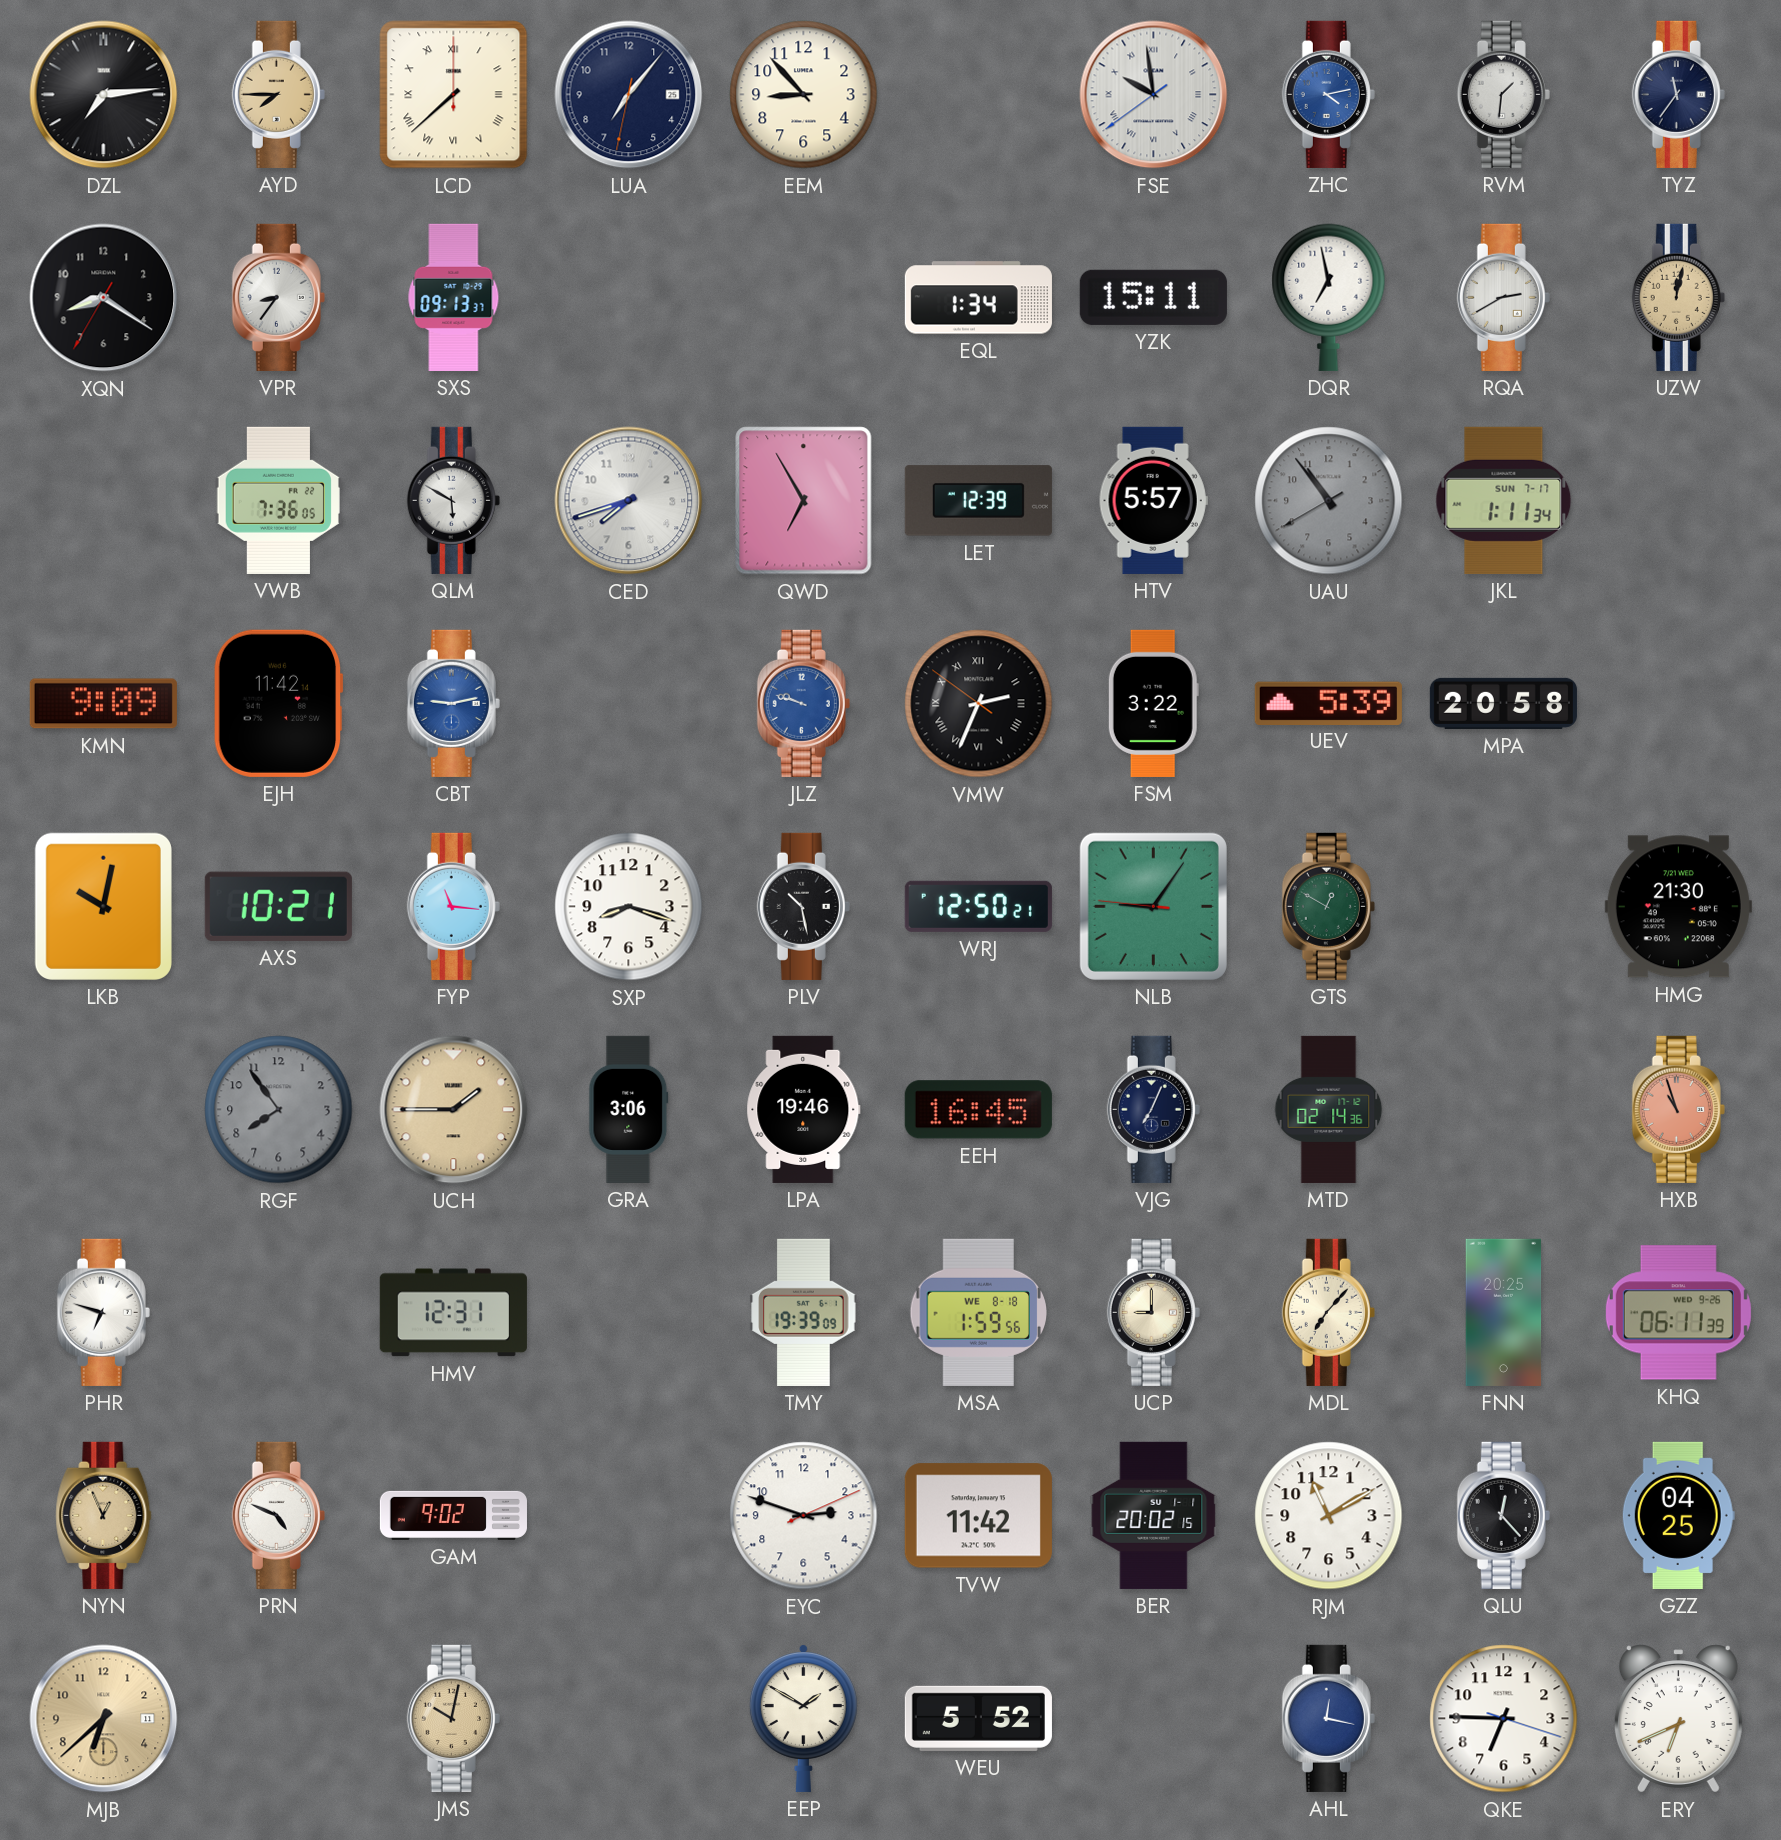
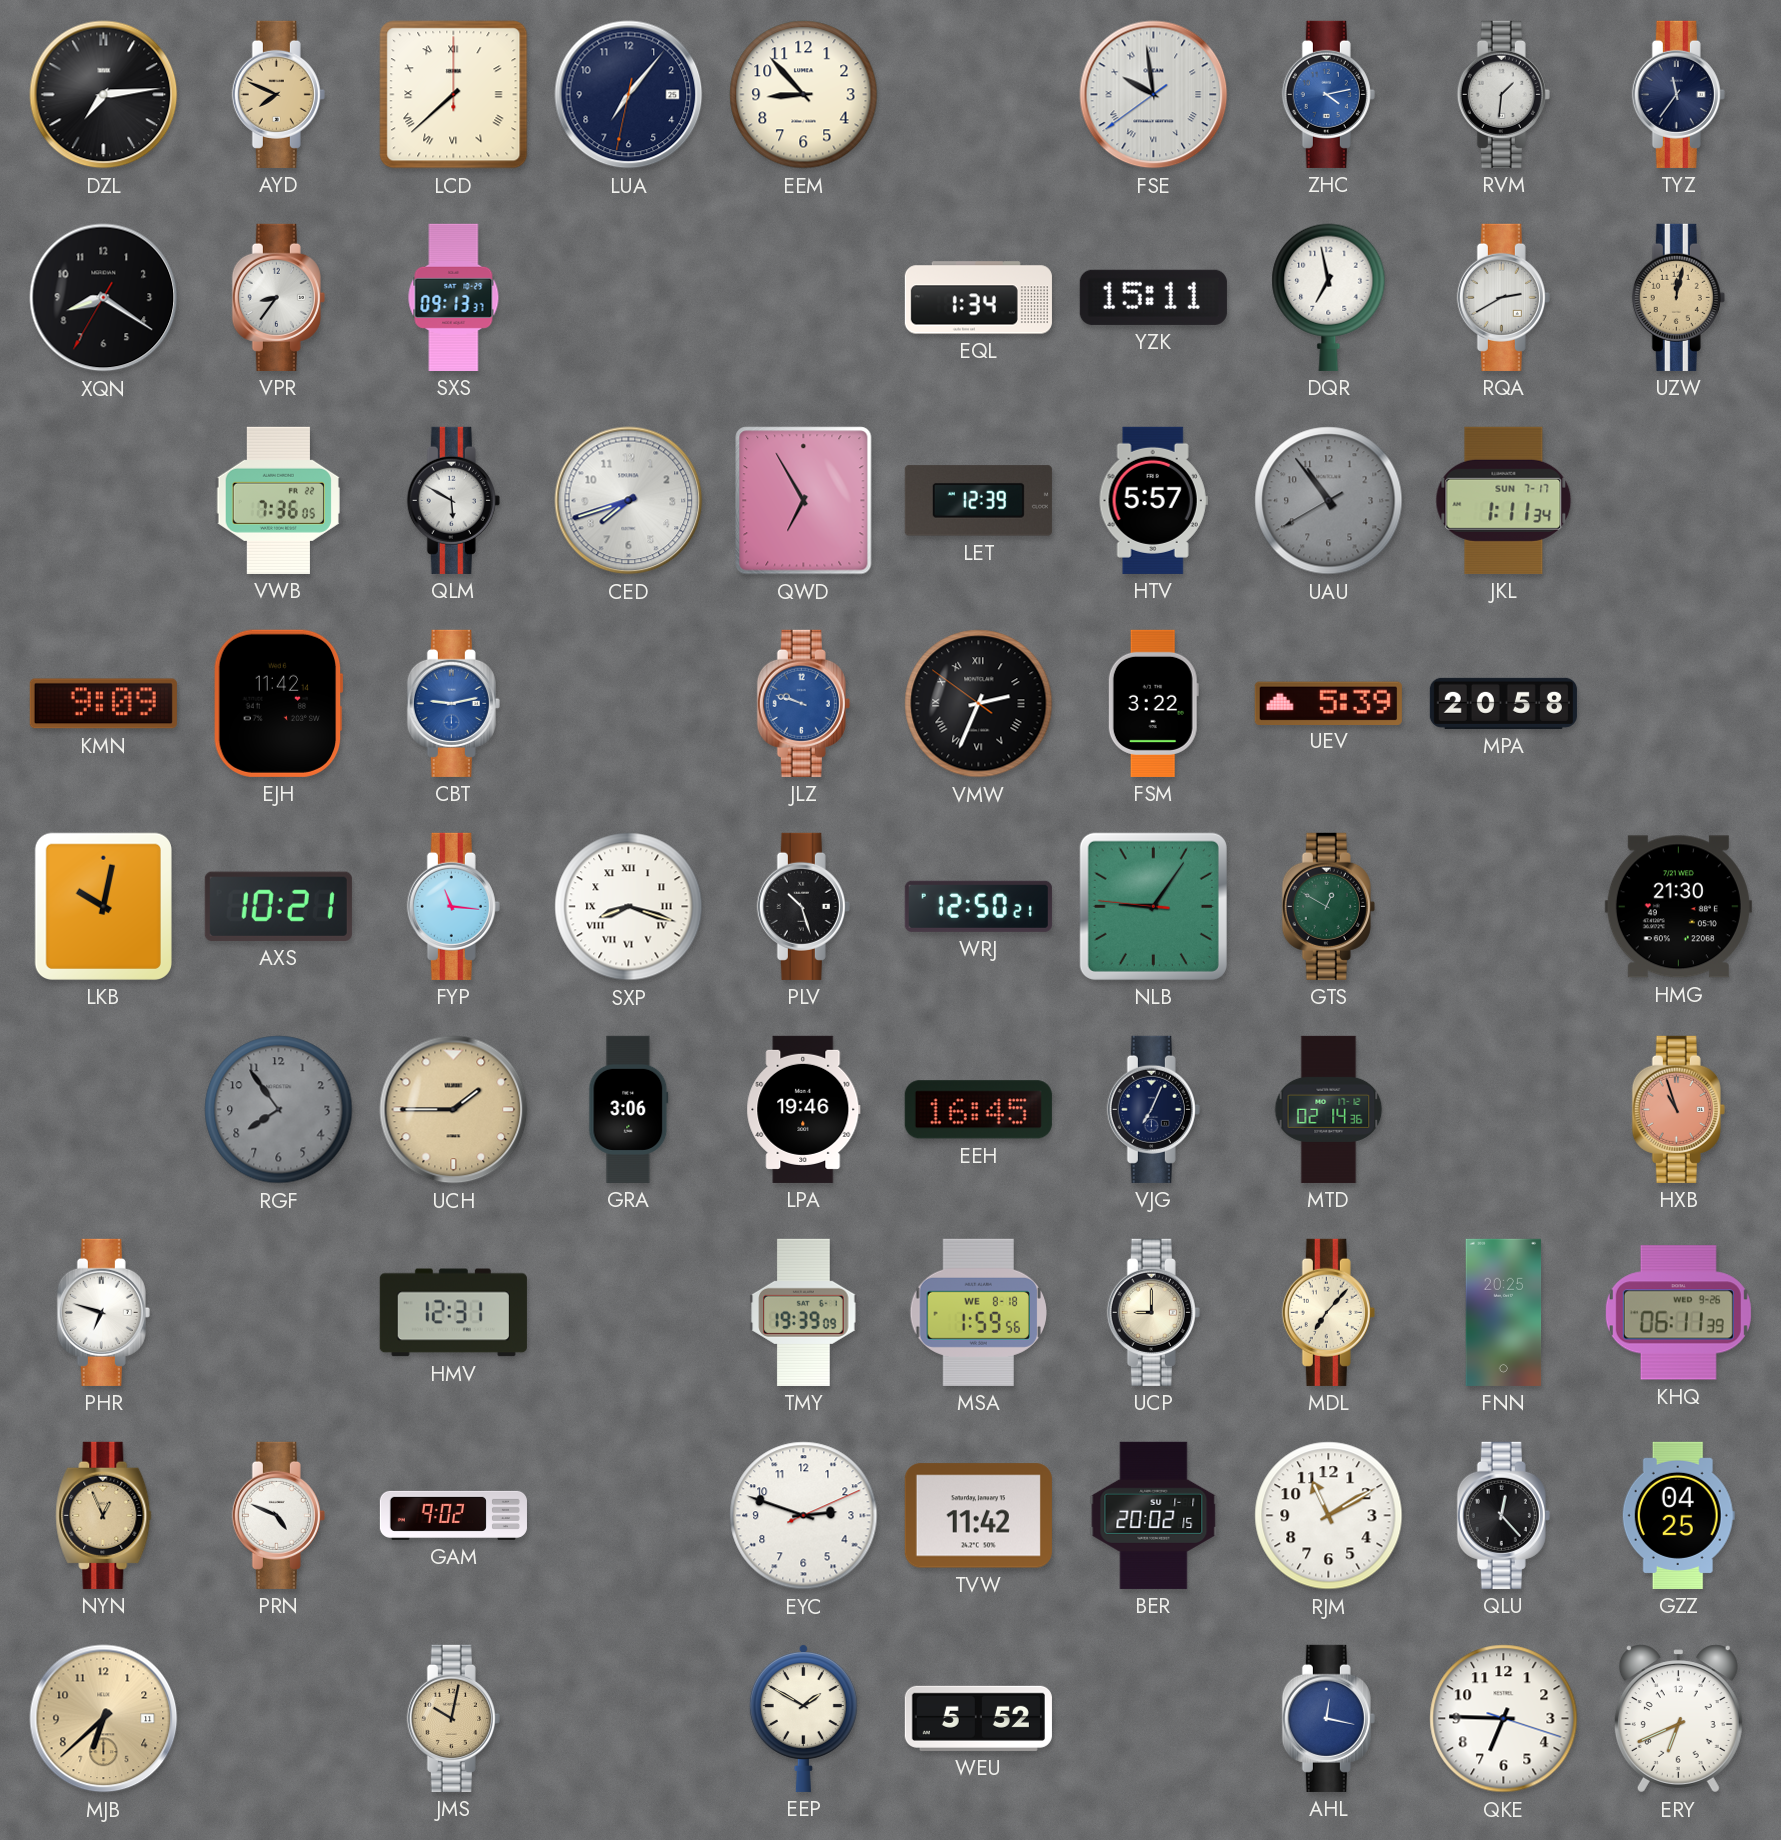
AYD: 7:45 -> 7:49 (278, 94)
SXP numerals: Arabic -> Roman (629, 907)
PLV: 10:28 -> 10:27 (803, 906)
